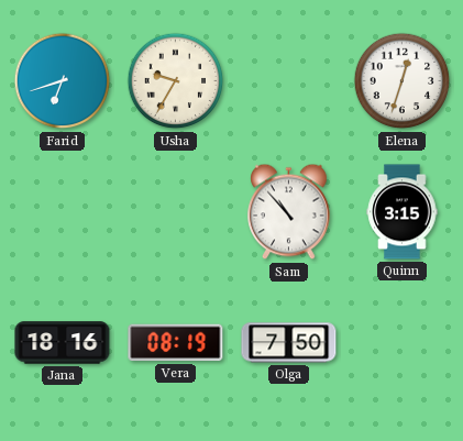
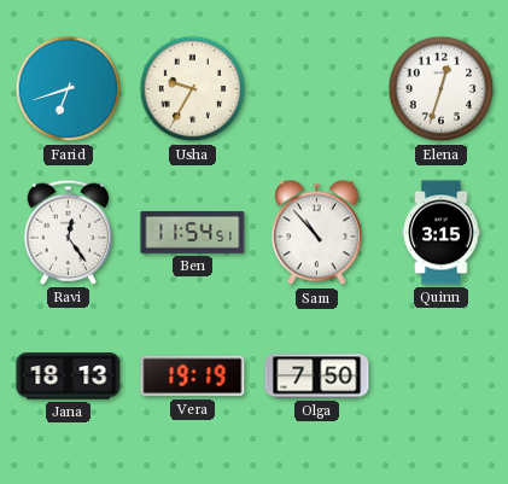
Ravi: none -> 12:24 (69, 232)
Ben: none -> 11:54 (193, 232)
Jana: 18:16 -> 18:13 (69, 377)
Vera: 08:19 -> 19:19 (193, 377)
